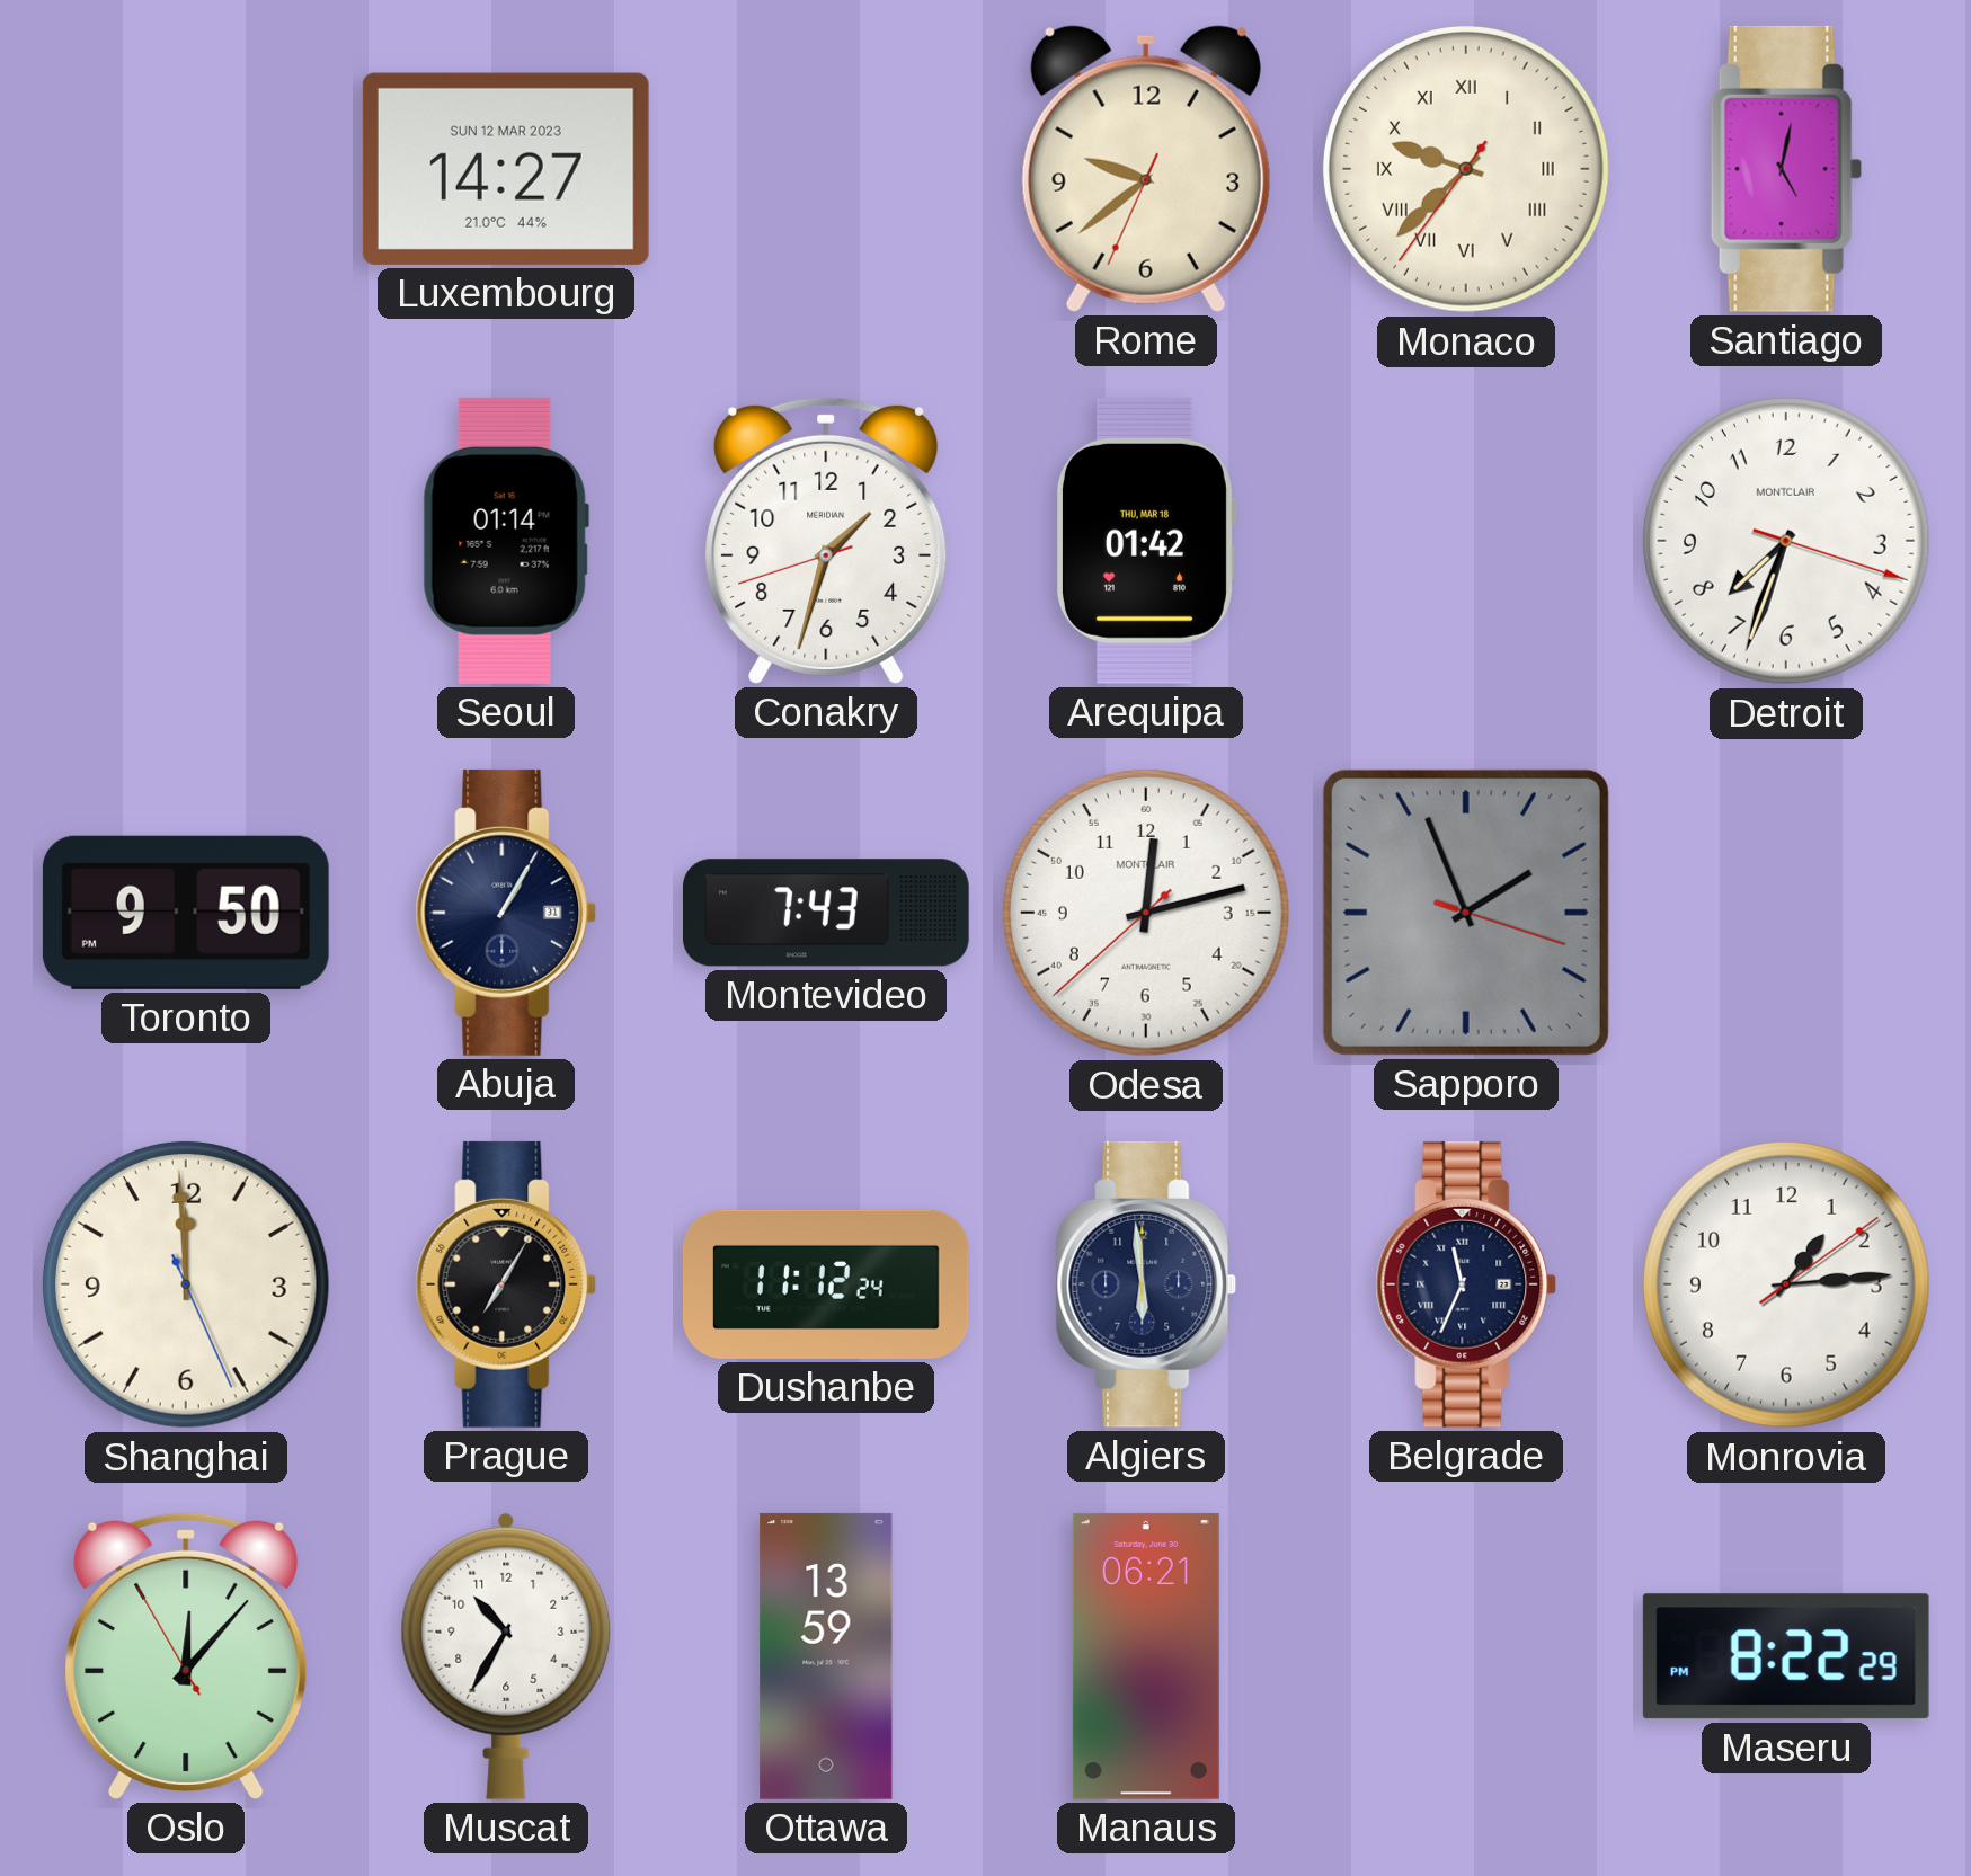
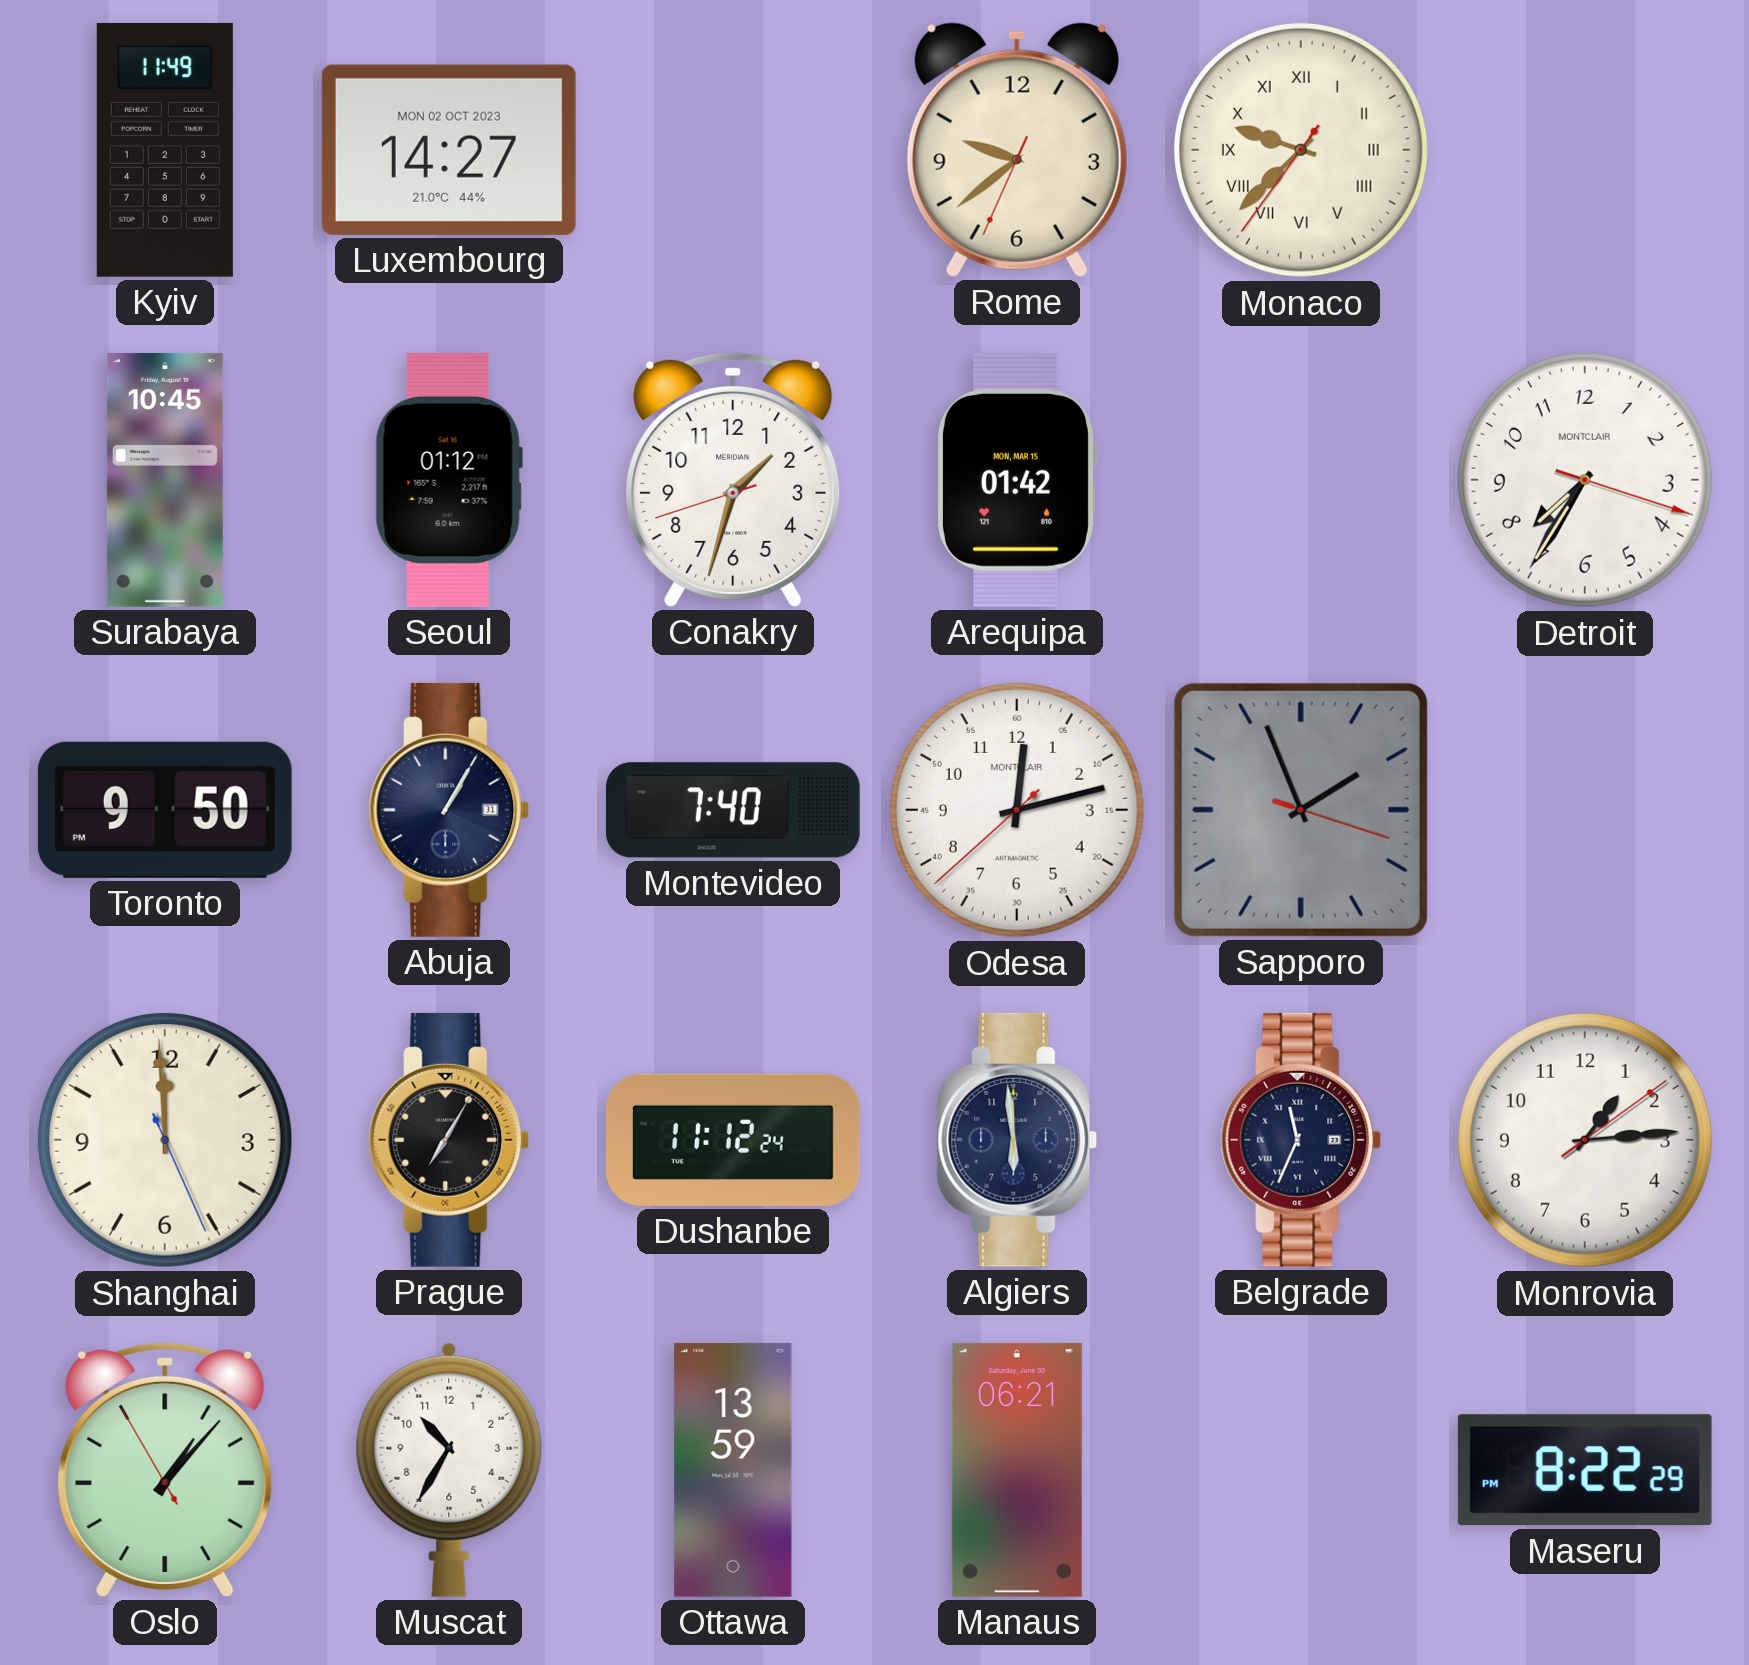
Kyiv: none -> 11:49 (165, 150)
Luxembourg date: SUN 12 MAR 2023 -> MON 02 OCT 2023 (449, 150)
Santiago: 5:02 -> none (1786, 169)
Surabaya: none -> 10:45 (165, 480)
Seoul: 01:14 -> 01:12 (449, 480)
Arequipa date: THU, MAR 18 -> MON, MAR 15 (1016, 480)
Detroit: 7:33 -> 7:35 (1585, 480)
Montevideo: 7:43 -> 7:40 (733, 810)
Oslo: 12:06 -> 1:06 (165, 1470)
